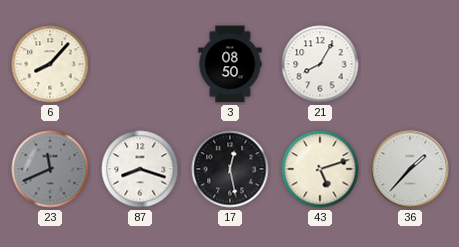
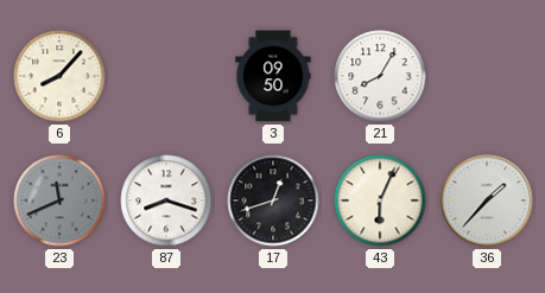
3: 08:50 -> 09:50 (273, 76)
17: 12:28 -> 12:42 (273, 200)
43: 5:12 -> 6:04 (380, 200)
